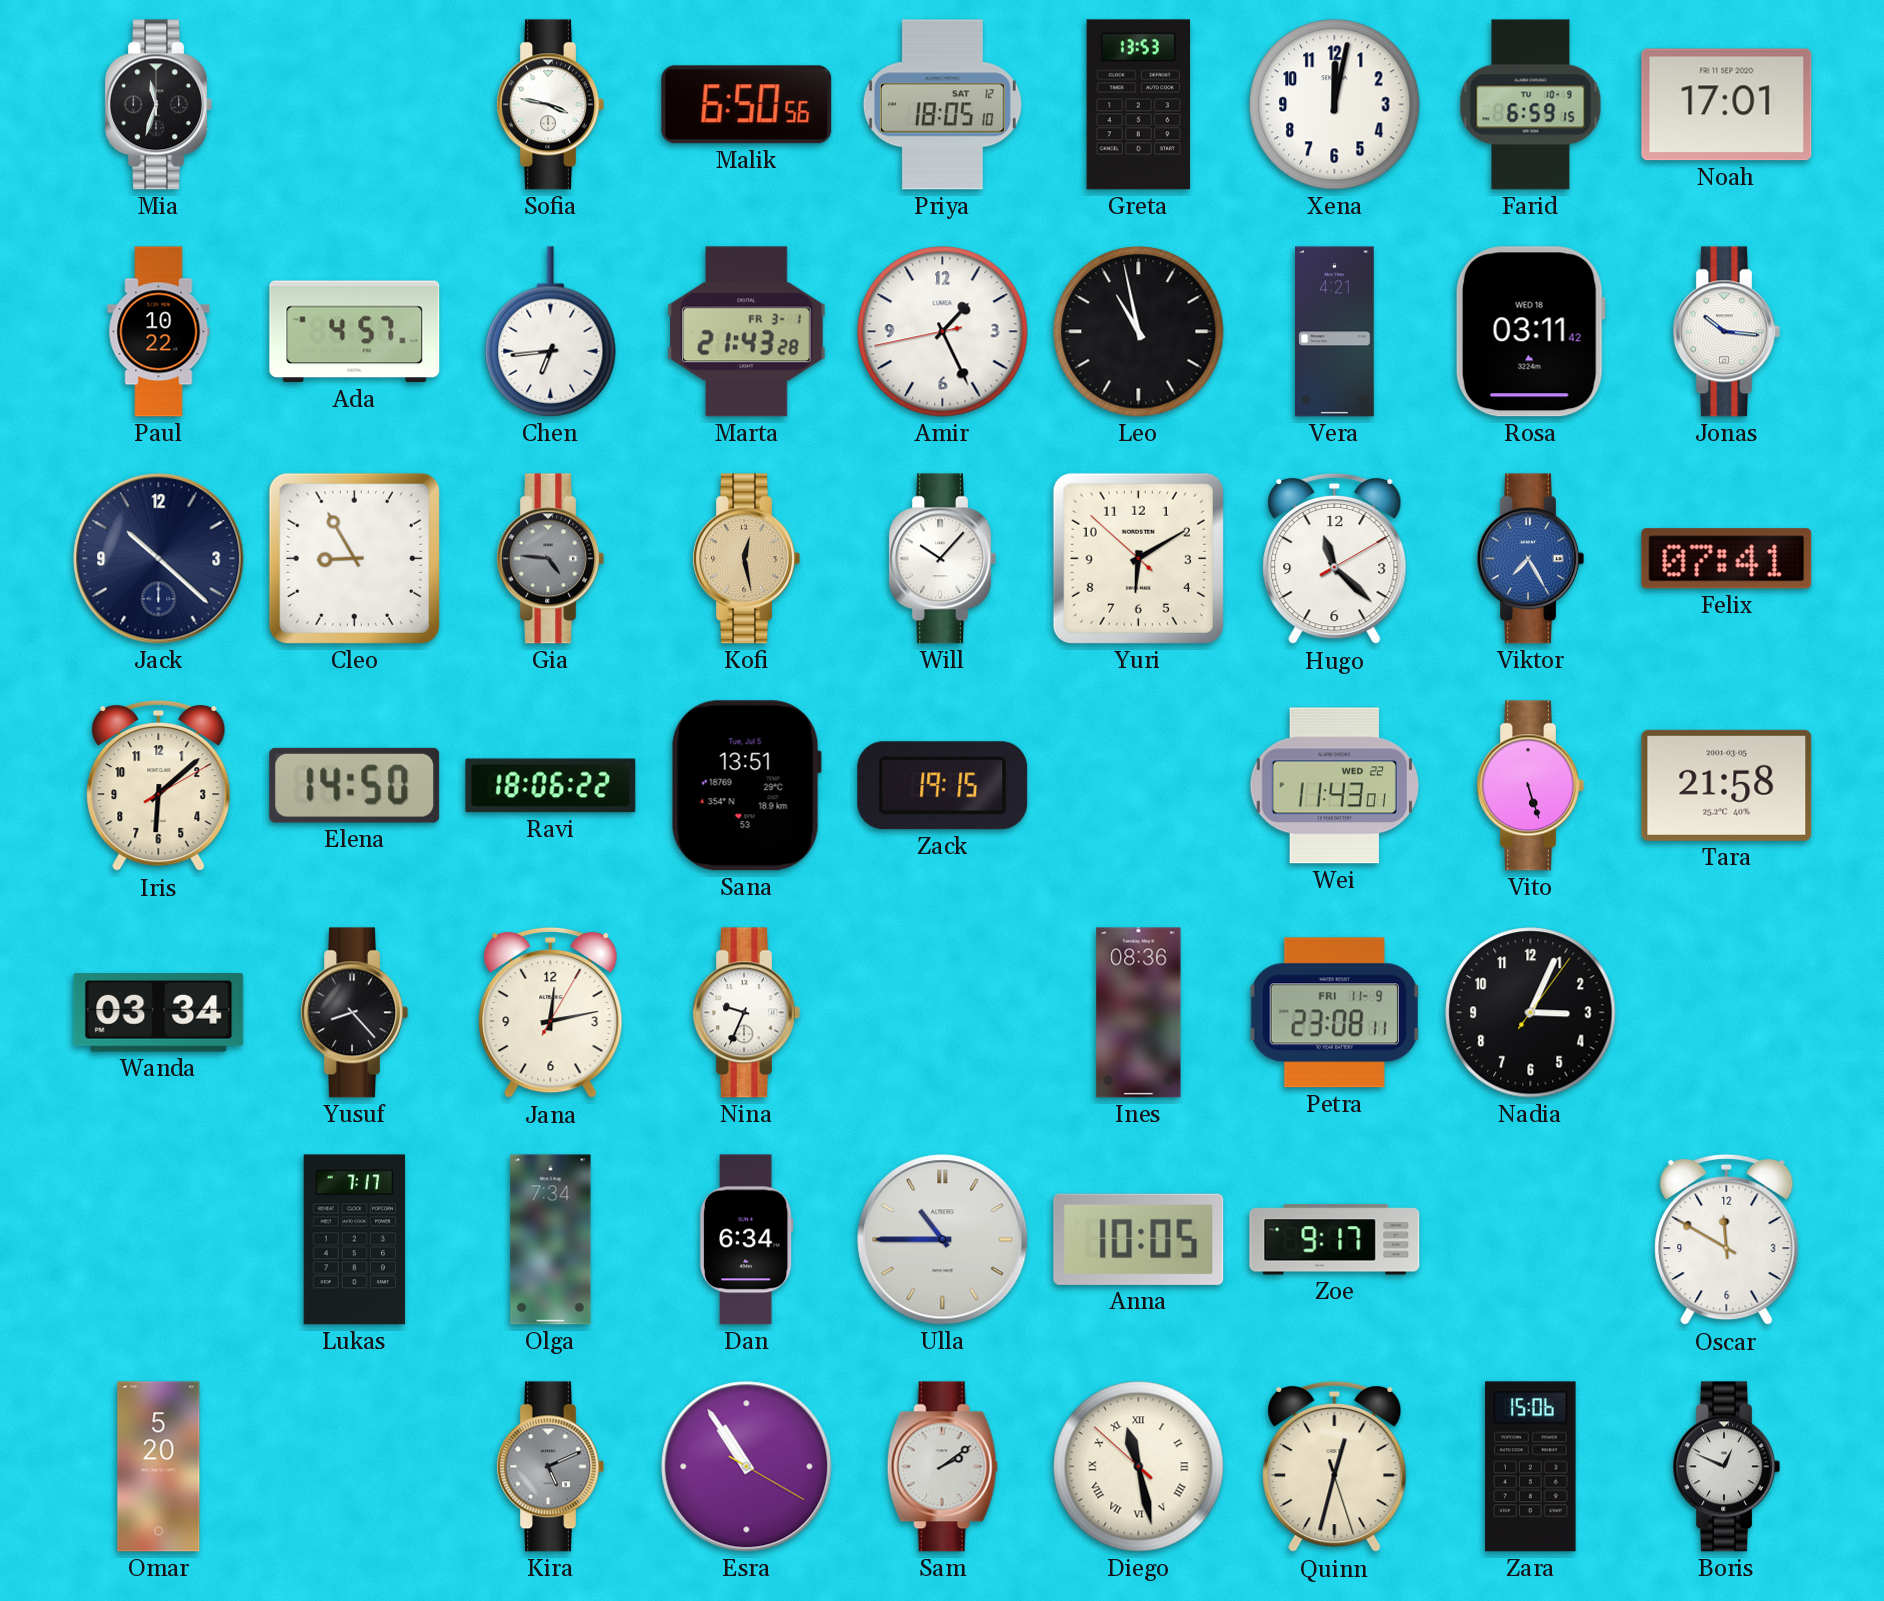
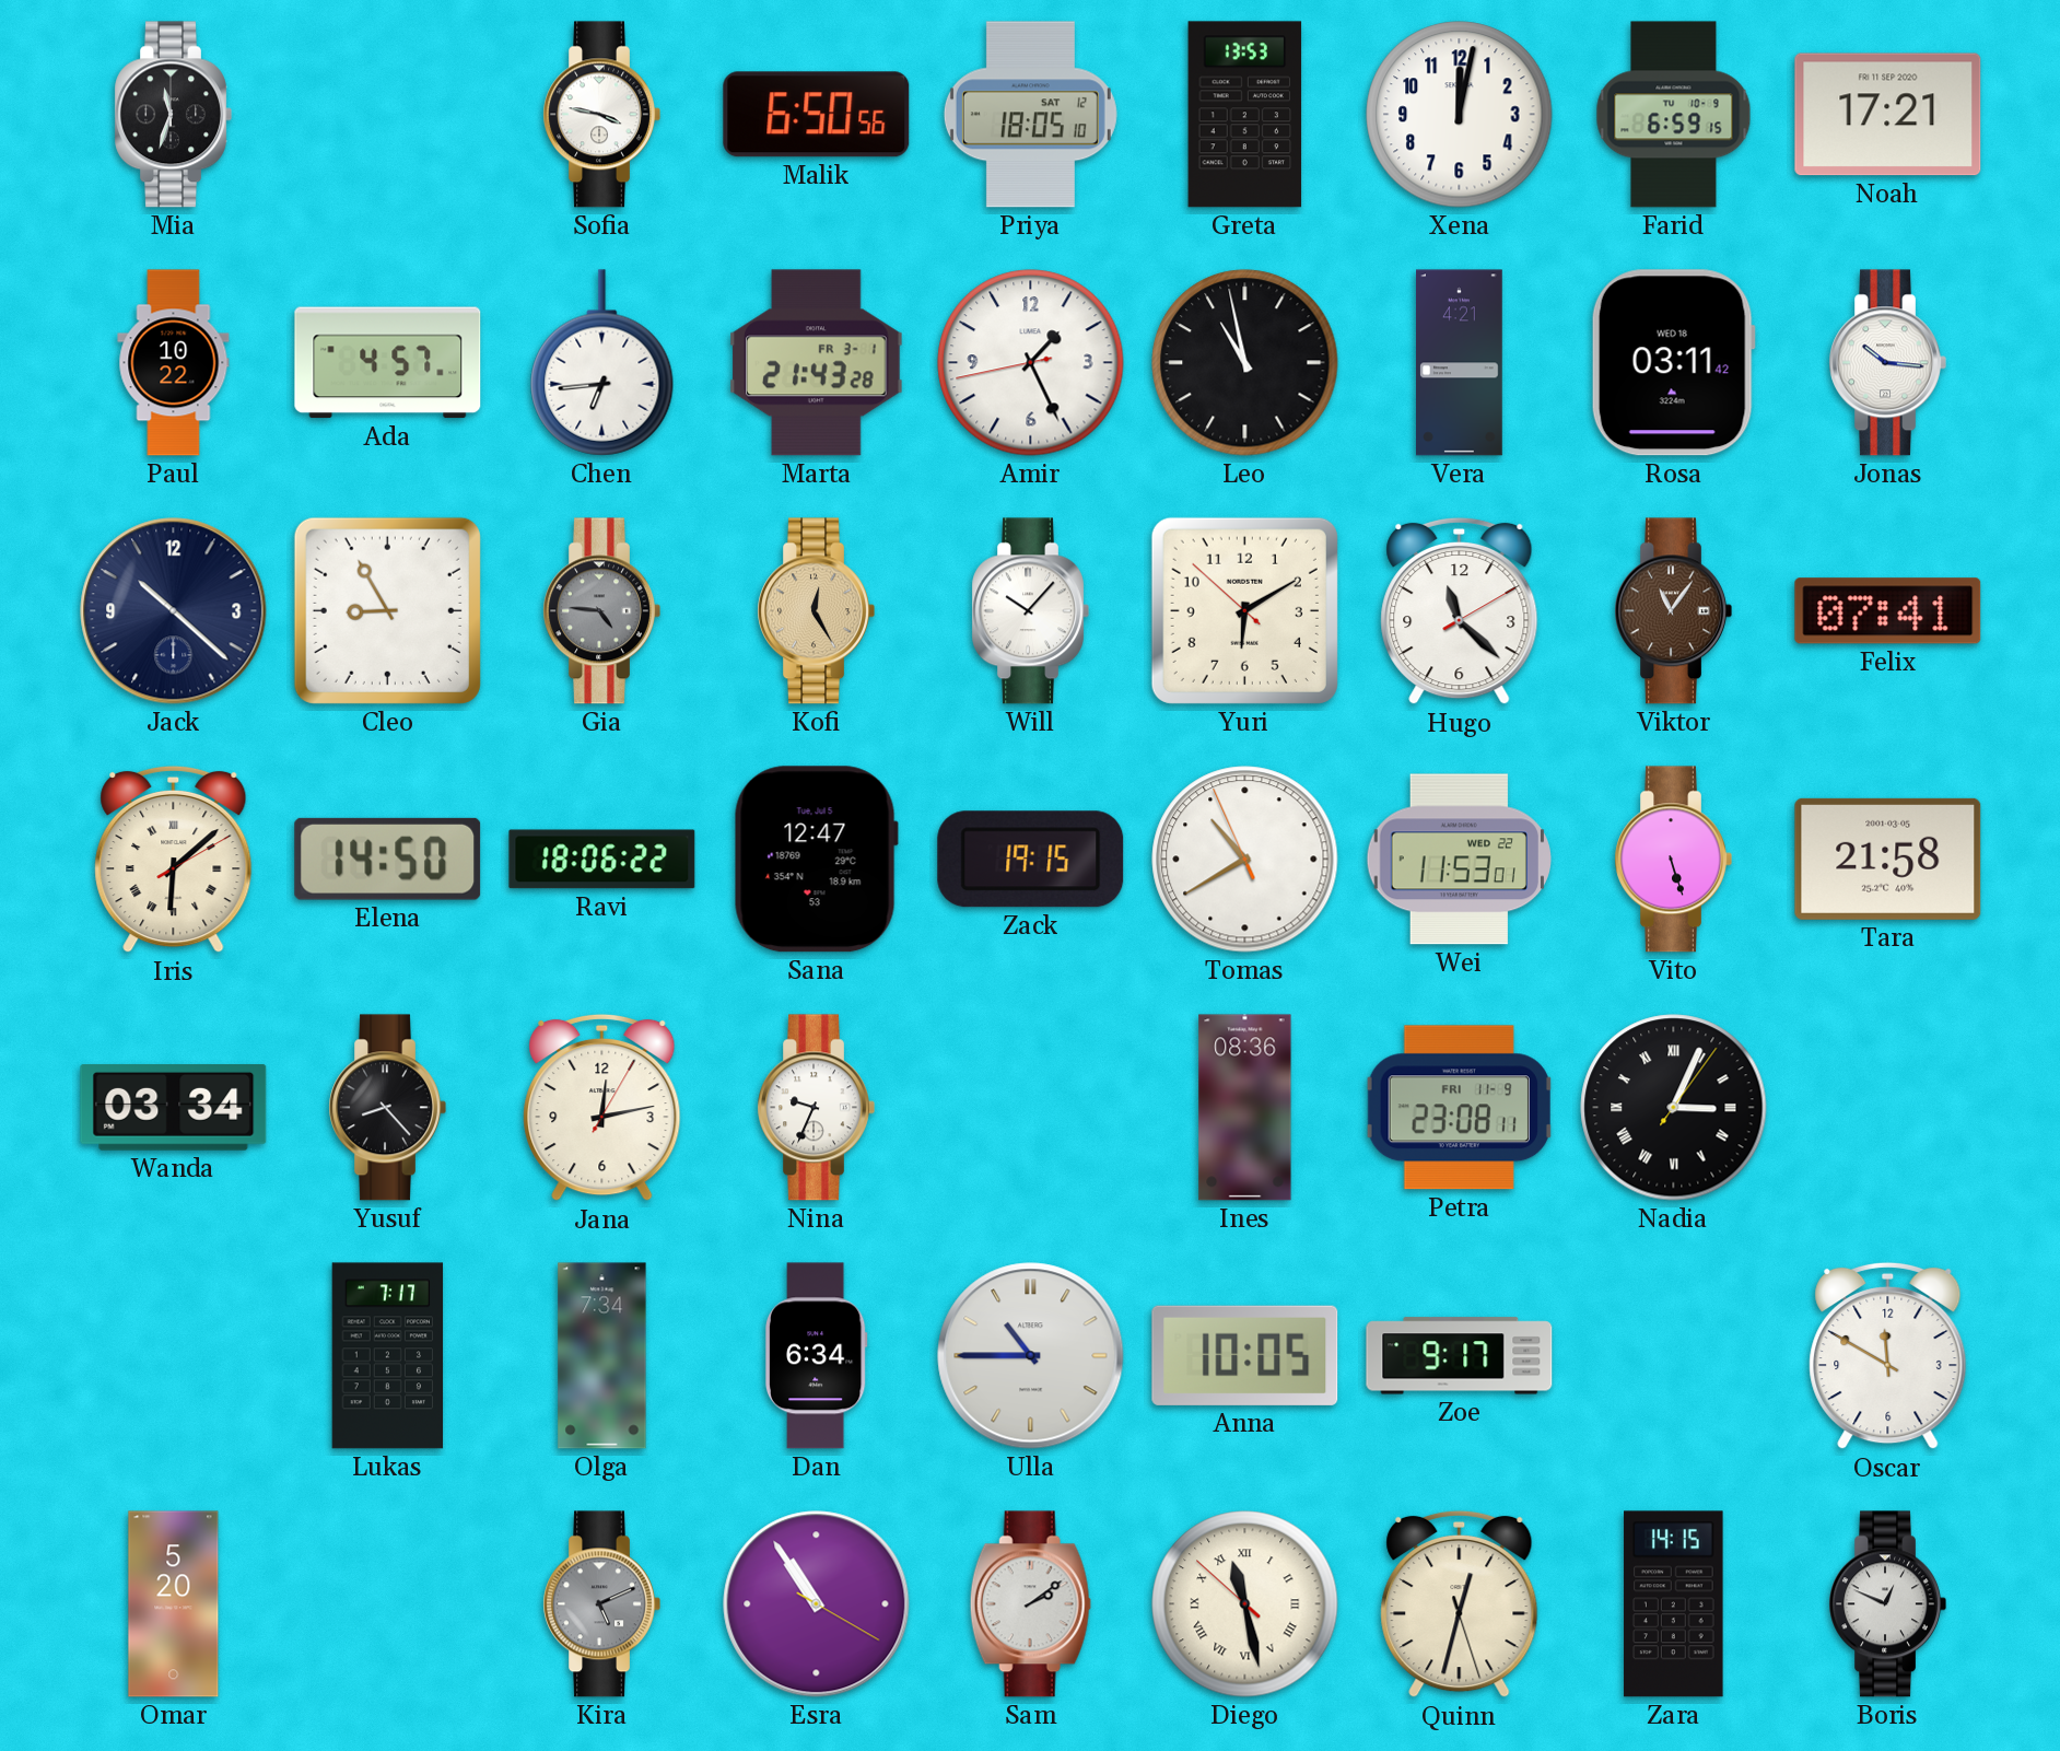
Noah: 17:01 -> 17:21 (1888, 115)
Kofi: 12:28 -> 12:25 (816, 611)
Viktor: 7:25 -> 11:06 (1673, 611)
Viktor dial: blue -> brown (1673, 611)
Iris numerals: Arabic -> Roman (174, 860)
Sana: 13:51 -> 12:47 (816, 860)
Tomas: none -> 10:39 (1245, 860)
Wei: 11:43 -> 11:53 (1459, 860)
Nadia numerals: Arabic -> Roman (1674, 1108)
Zara: 15:06 -> 14:15 (1674, 1604)
